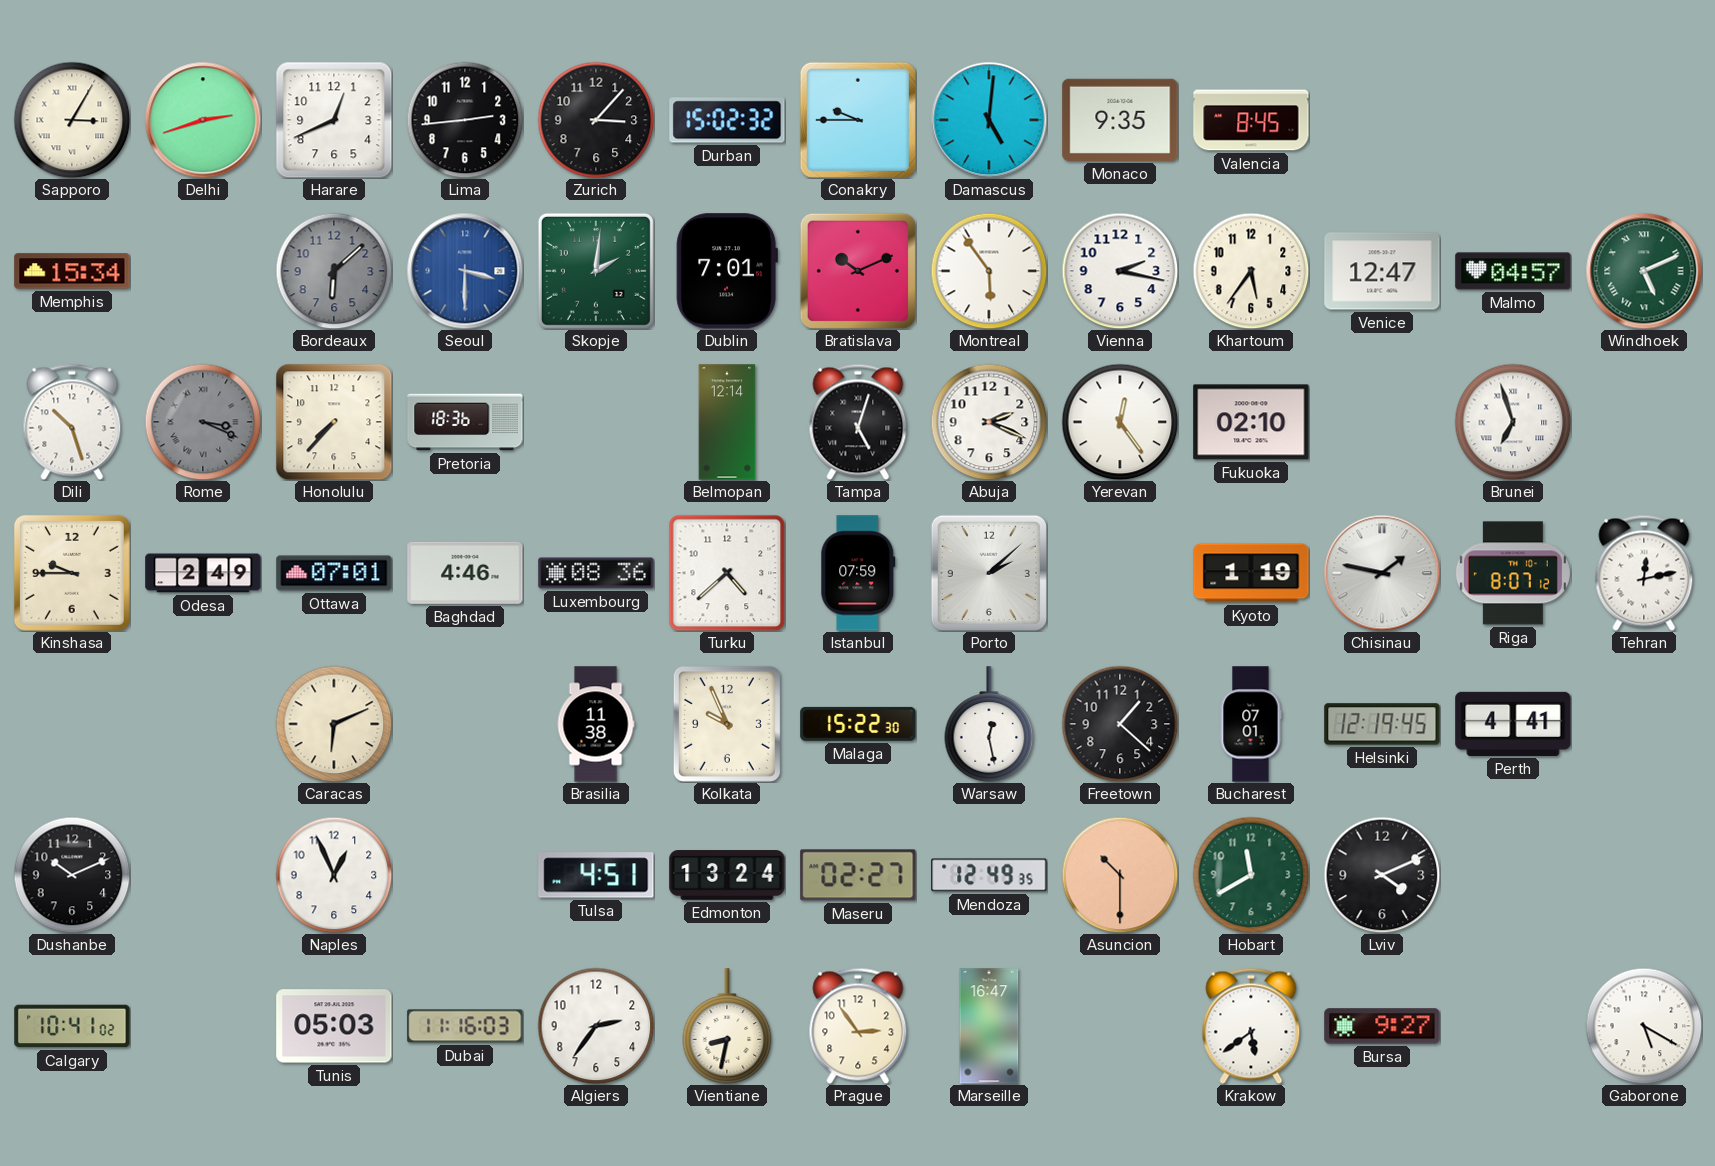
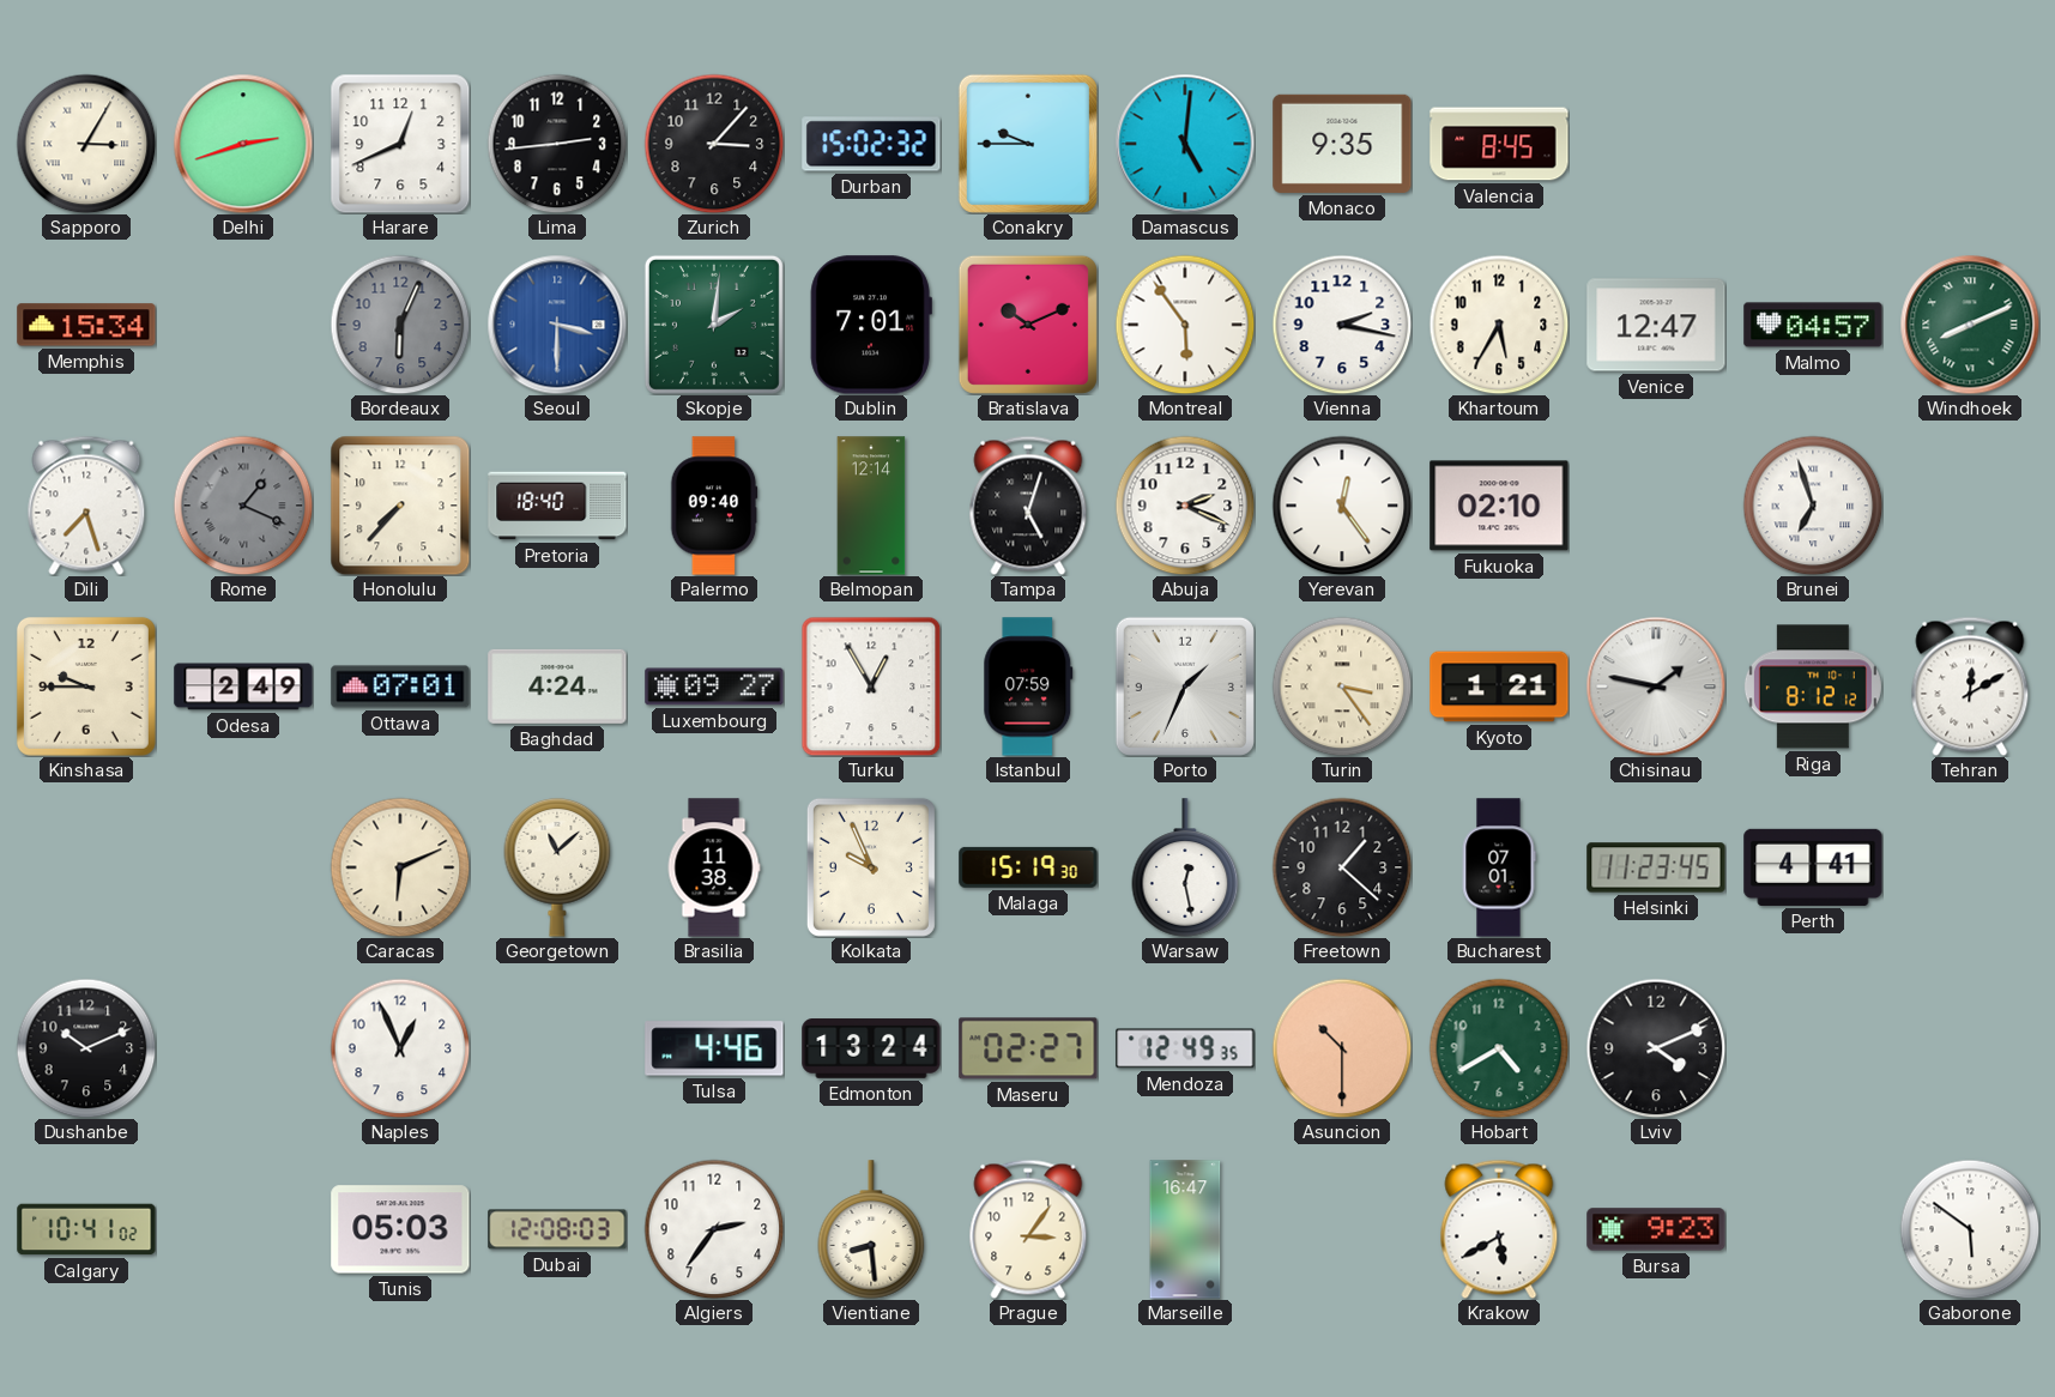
Bordeaux: 6:08 -> 6:04 (400, 325)
Khartoum: 5:36 -> 5:35 (1499, 325)
Windhoek: 5:11 -> 8:11 (1970, 325)
Dili: 10:27 -> 7:27 (86, 506)
Rome: 3:19 -> 1:19 (243, 506)
Pretoria: 18:36 -> 18:40 (557, 506)
Palermo: none -> 09:40 (714, 506)
Baghdad: 4:46 -> 4:24 (557, 687)
Luxembourg: 08:36 -> 09:27 (714, 687)
Turku: 4:38 -> 12:55 (871, 687)
Porto: 2:08 -> 1:34 (1185, 687)
Turin: none -> 3:24 (1342, 687)
Kyoto: 1:19 -> 1:21 (1499, 687)
Riga: 8:07 -> 8:12 (1813, 687)
Tehran: 12:13 -> 12:10 (1970, 687)
Georgetown: none -> 11:08 (557, 869)
Malaga: 15:22 -> 15:19 (1028, 867)
Helsinki: 12:19 -> 11:23 (1656, 867)
Tulsa: 4:51 -> 4:46 (714, 1048)
Hobart: 11:40 -> 4:40 (1499, 1048)
Dubai: 11:16 -> 12:08 (557, 1229)
Vientiane: 8:32 -> 8:29 (871, 1229)
Prague: 2:54 -> 3:06 (1028, 1229)
Krakow: 5:39 -> 5:40 (1499, 1229)
Bursa: 9:27 -> 9:23 (1656, 1229)
Gaborone: 5:20 -> 5:51 (1970, 1229)
